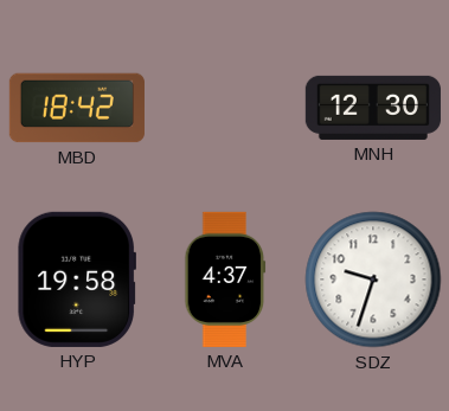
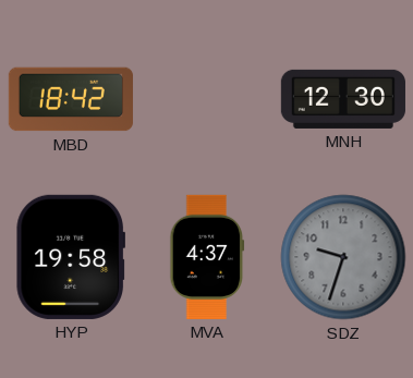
SDZ dial: white -> grey (343, 257)
